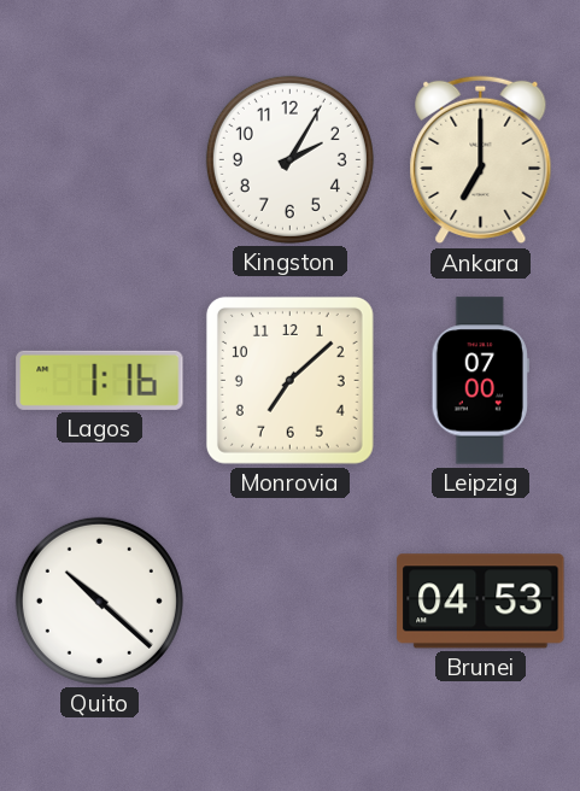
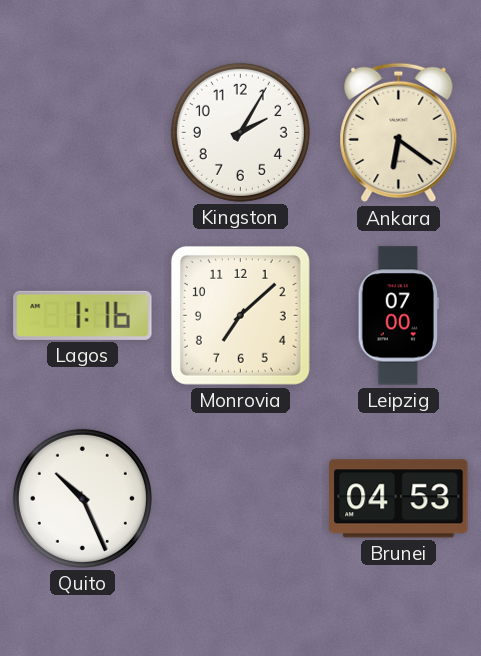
Ankara: 7:00 -> 6:21 (399, 133)
Quito: 10:22 -> 10:26 (82, 498)
